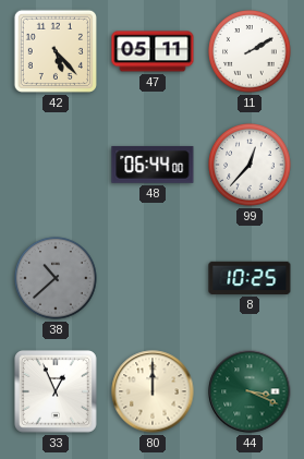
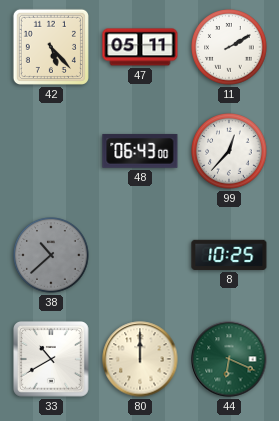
48: 06:44 -> 06:43 (140, 151)
33: 12:56 -> 10:40 (52, 360)
44: 3:19 -> 6:19 (229, 359)
